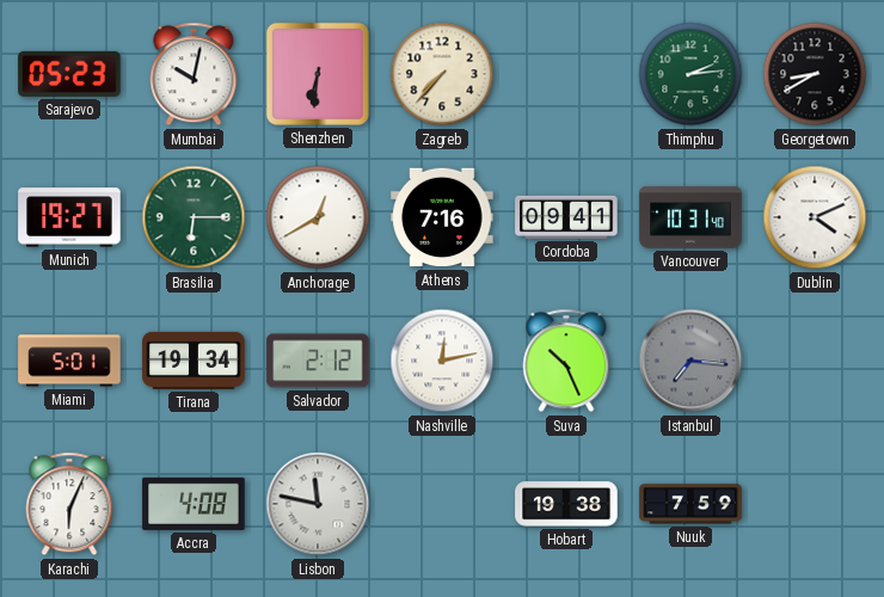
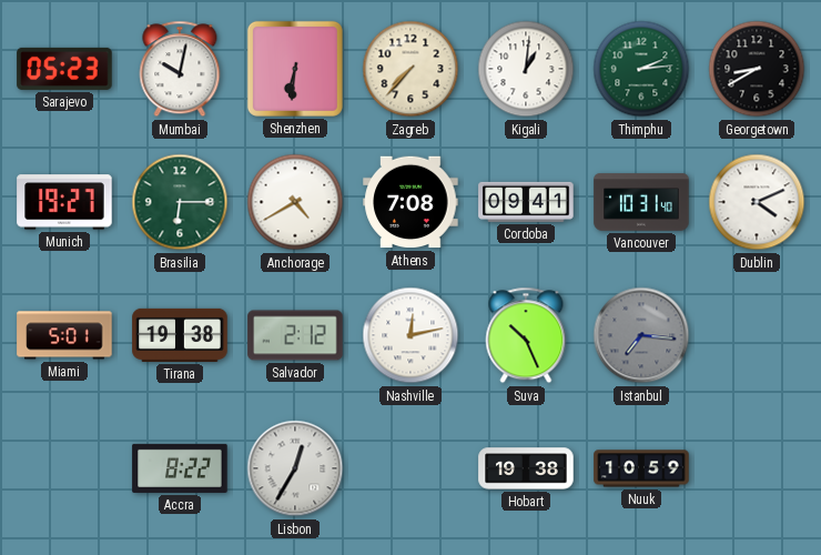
Kigali: none -> 1:01 (526, 69)
Anchorage: 12:40 -> 4:40 (295, 202)
Athens: 7:16 -> 7:08 (411, 202)
Tirana: 19:34 -> 19:38 (180, 335)
Karachi: 6:04 -> none (69, 504)
Accra: 4:08 -> 8:22 (180, 468)
Lisbon: 11:47 -> 12:35 (295, 468)
Nuuk: 7:59 -> 10:59 (641, 468)
